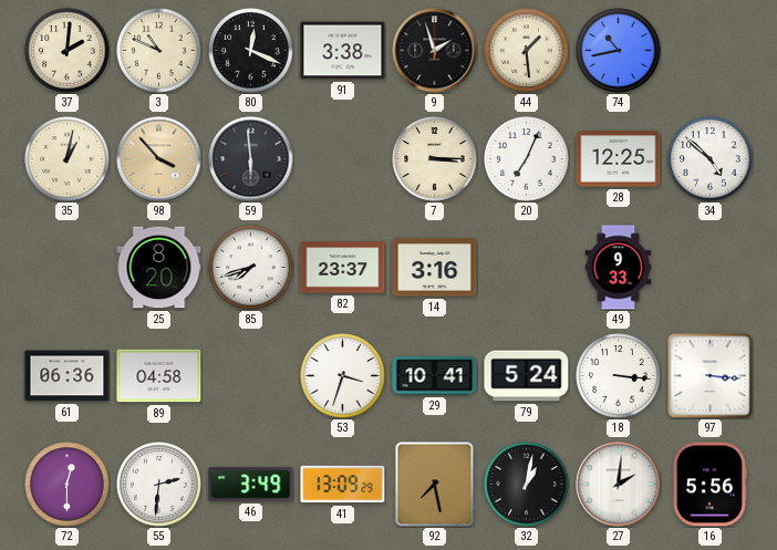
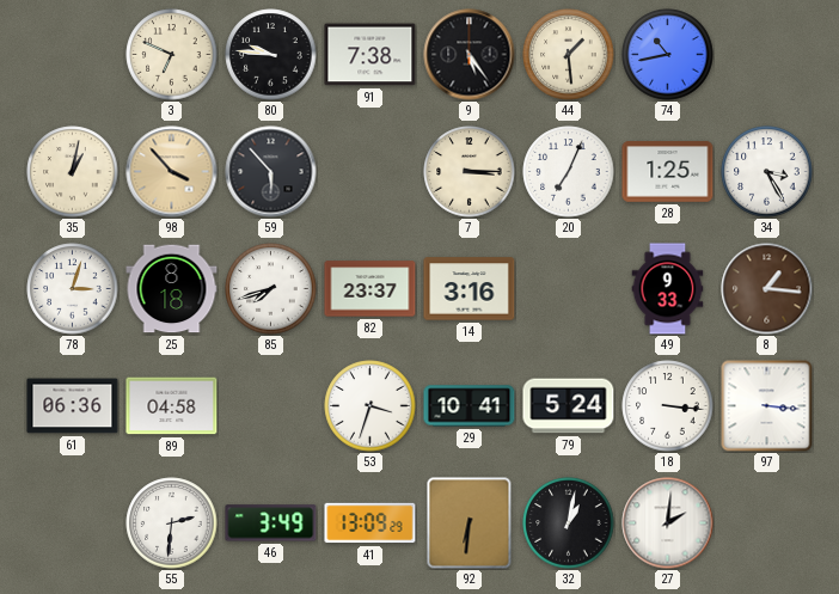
37: 2:01 -> none (68, 51)
3: 10:49 -> 6:49 (172, 55)
80: 12:19 -> 9:46 (271, 55)
91: 3:38 -> 7:38 (370, 55)
9: 1:57 -> 5:24 (470, 55)
59: 5:59 -> 5:53 (271, 172)
28: 12:25 -> 1:25 (668, 172)
34: 4:52 -> 3:25 (767, 172)
78: none -> 3:03 (73, 289)
25: 8:20 -> 8:18 (172, 289)
8: none -> 1:16 (767, 289)
72: 12:30 -> none (68, 485)
92: 7:28 -> 6:31 (470, 523)
16: 5:56 -> none (709, 485)
